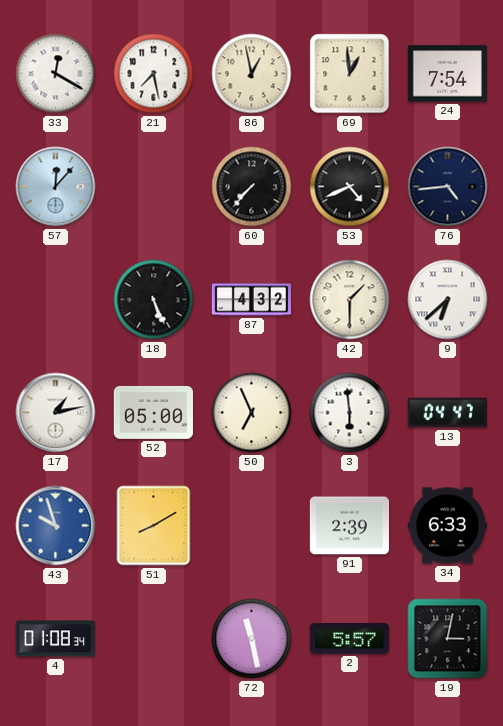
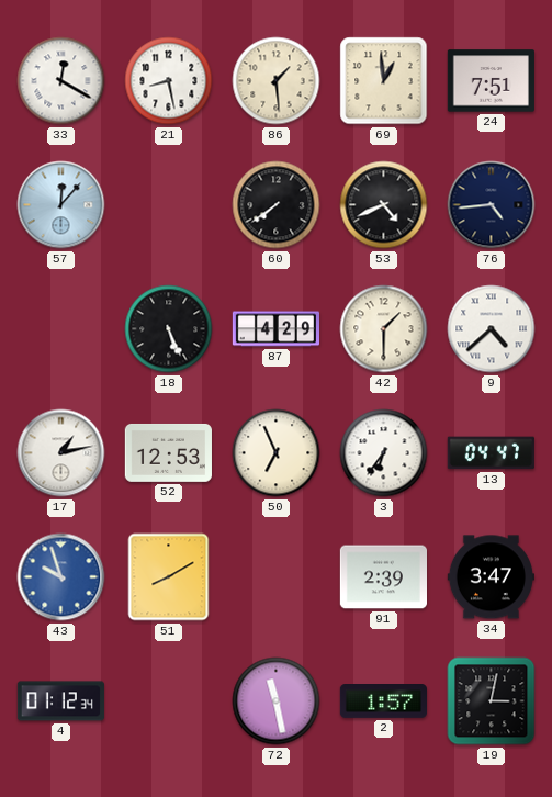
21: 7:28 -> 8:28 (169, 81)
86: 12:58 -> 1:29 (277, 81)
24: 7:54 -> 7:51 (491, 81)
60: 7:37 -> 7:39 (277, 205)
87: 4:32 -> 4:29 (275, 329)
9: 6:38 -> 4:38 (492, 329)
52: 05:00 -> 12:53 (168, 452)
3: 5:59 -> 6:36 (384, 453)
34: 6:33 -> 3:47 (491, 577)
4: 01:08 -> 01:12 (60, 701)
2: 5:57 -> 1:57 (383, 701)
